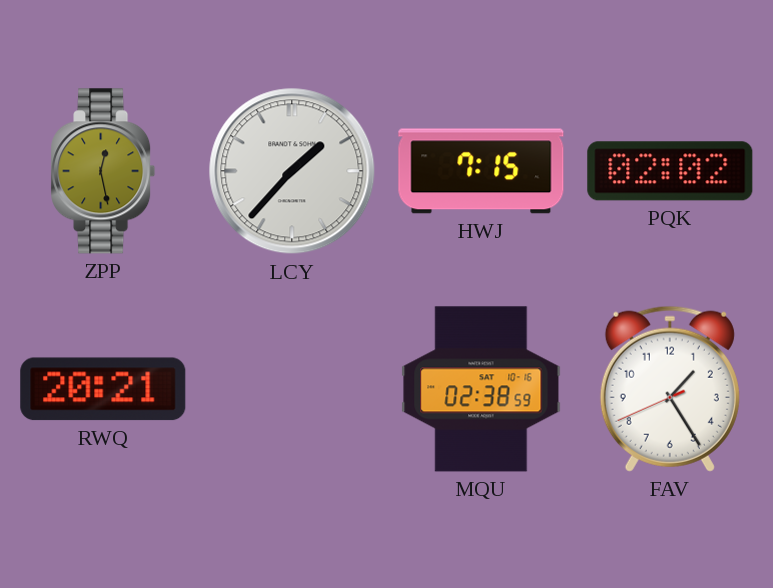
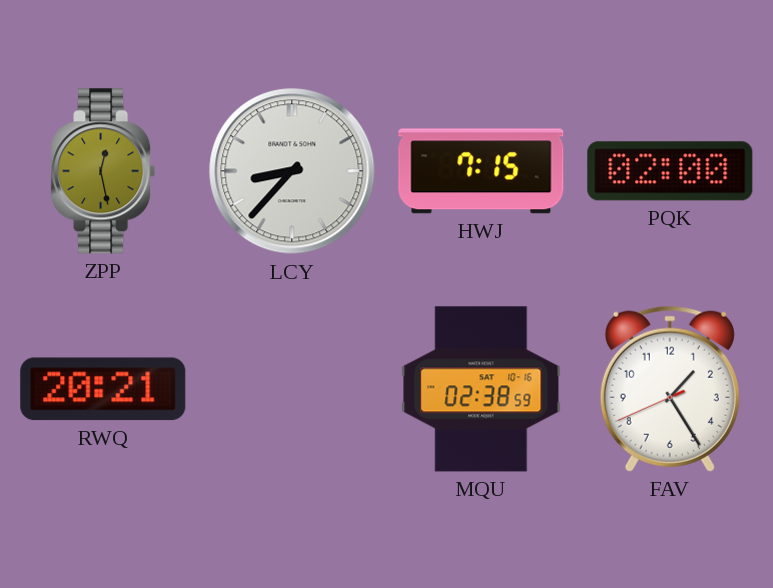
LCY: 1:37 -> 8:37 (292, 171)
PQK: 02:02 -> 02:00 (670, 171)
